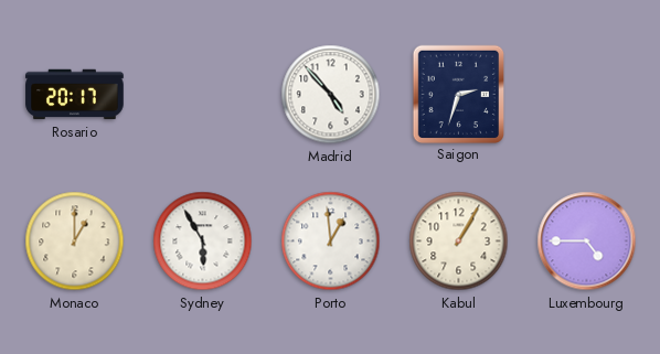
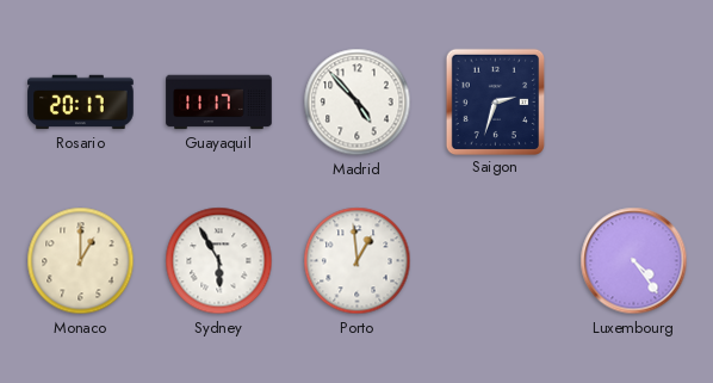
Guayaquil: none -> 11:17 (219, 103)
Kabul: 1:05 -> none (459, 242)
Luxembourg: 4:45 -> 4:24 (634, 261)
